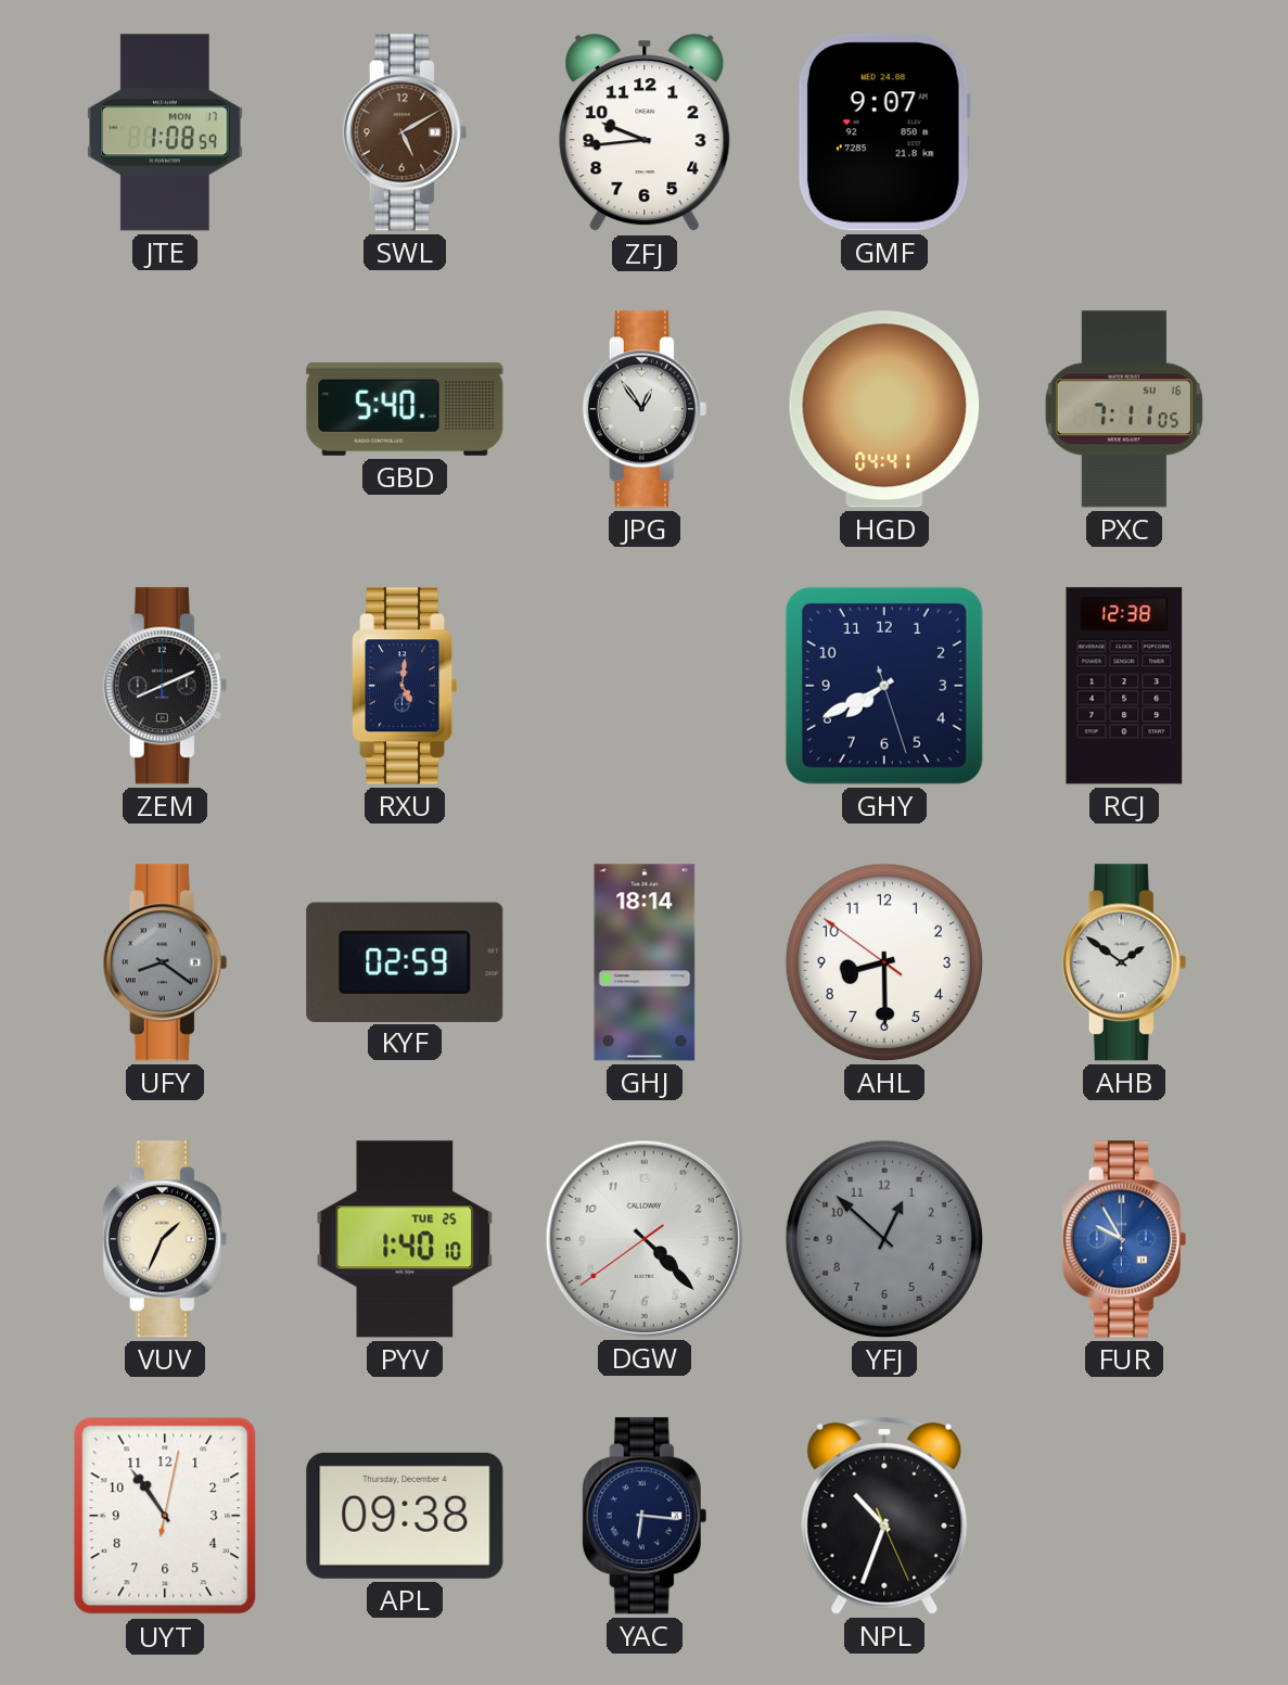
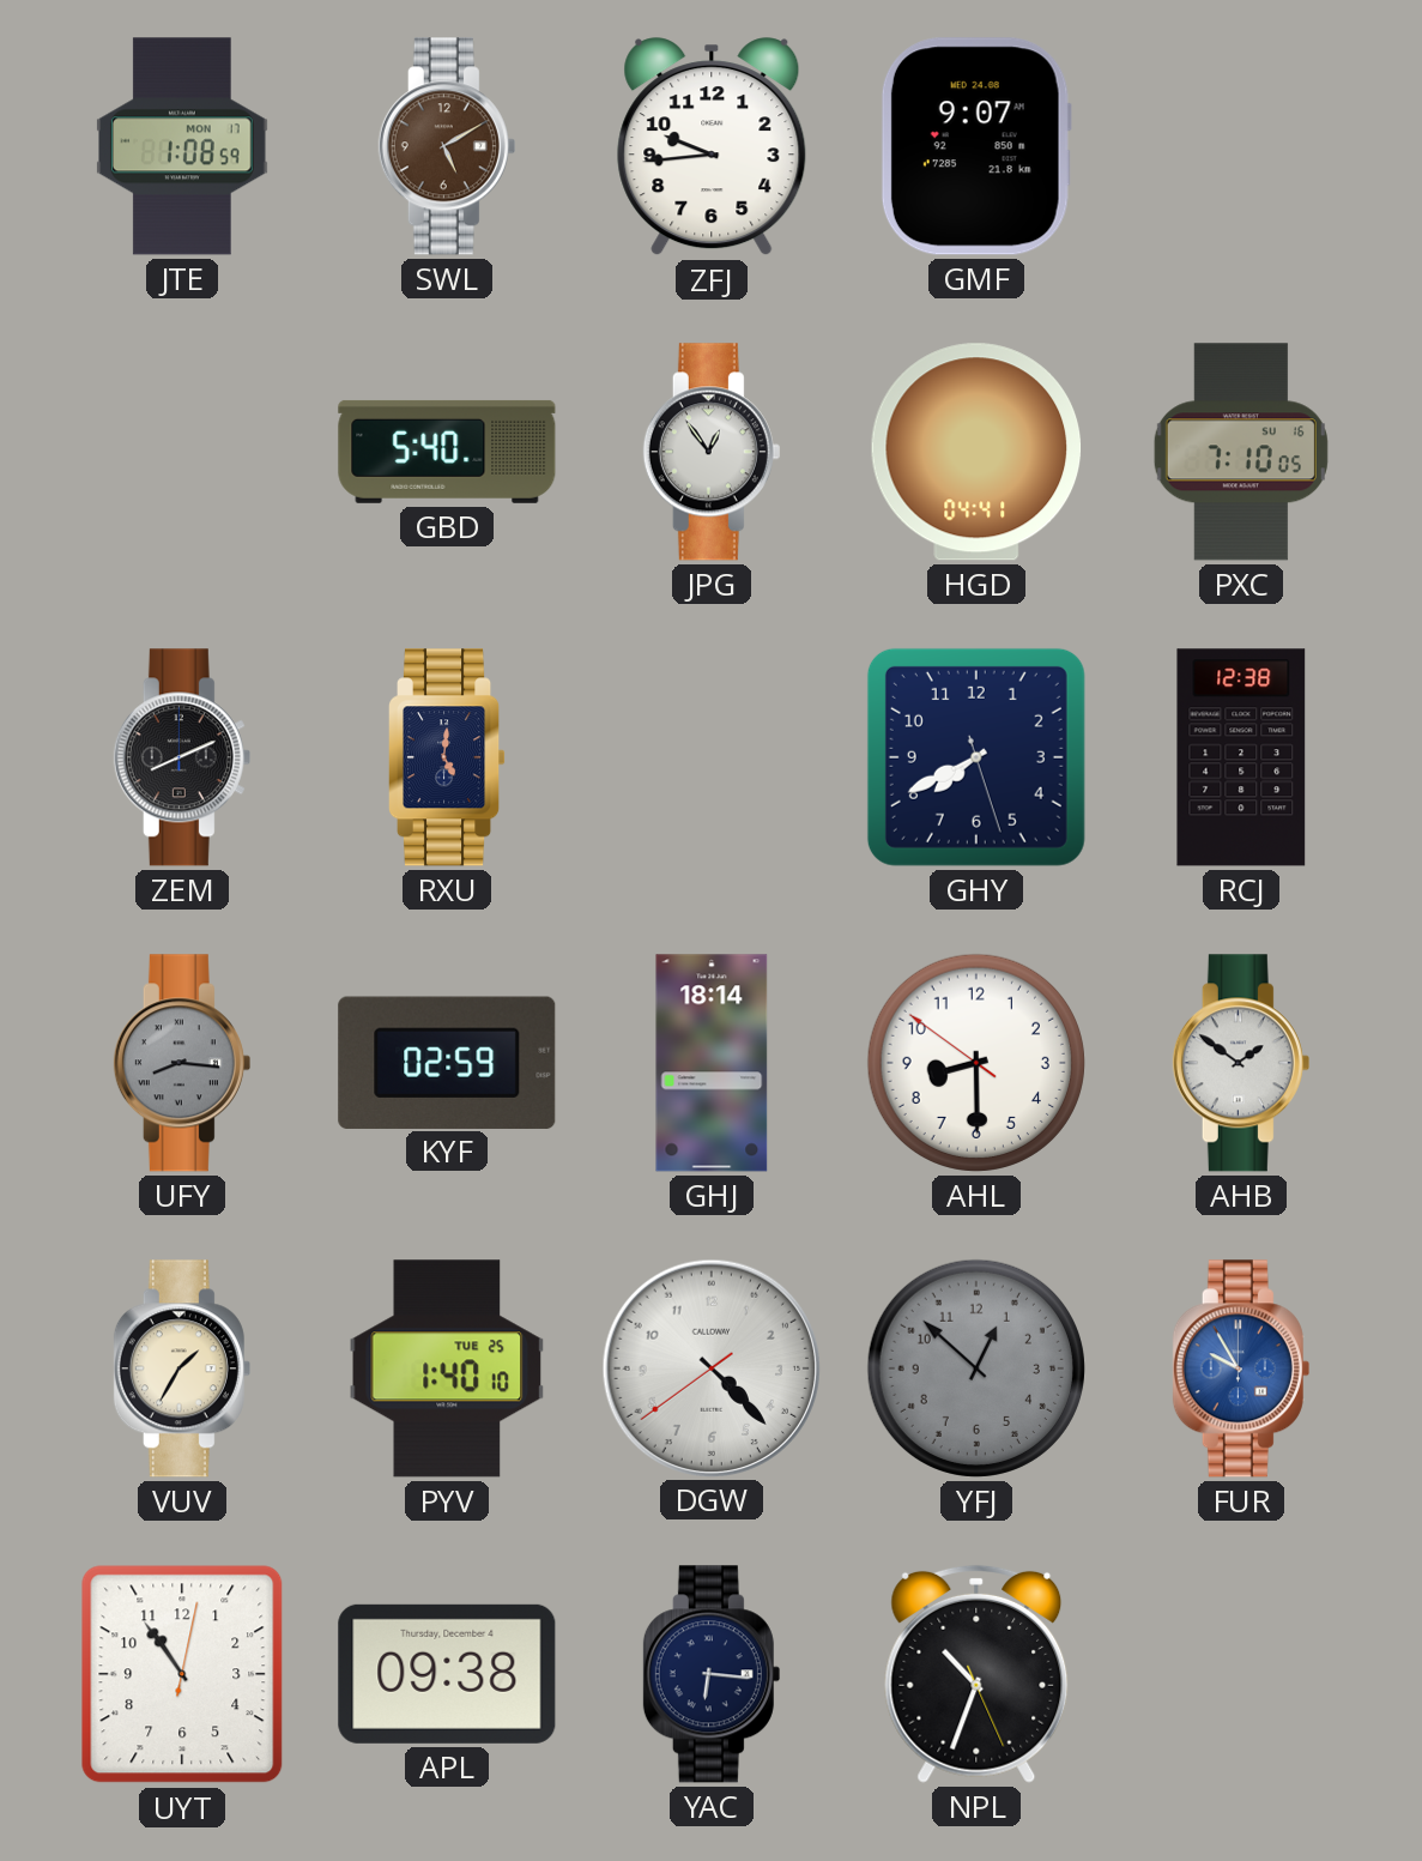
PXC: 7:11 -> 7:10 (1241, 452)
UFY: 8:21 -> 8:16 (182, 1063)
VUV: 1:34 -> 1:35 (182, 1368)
